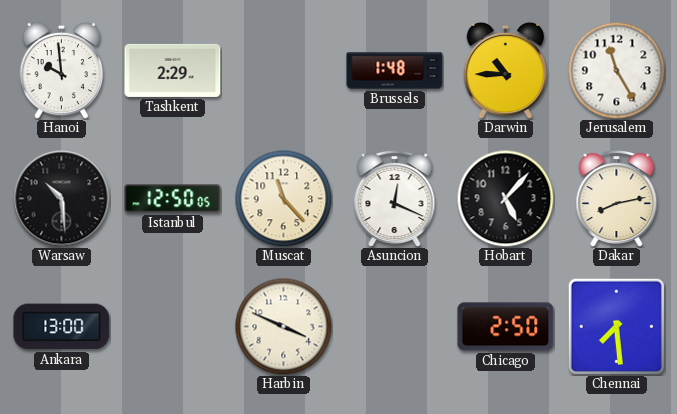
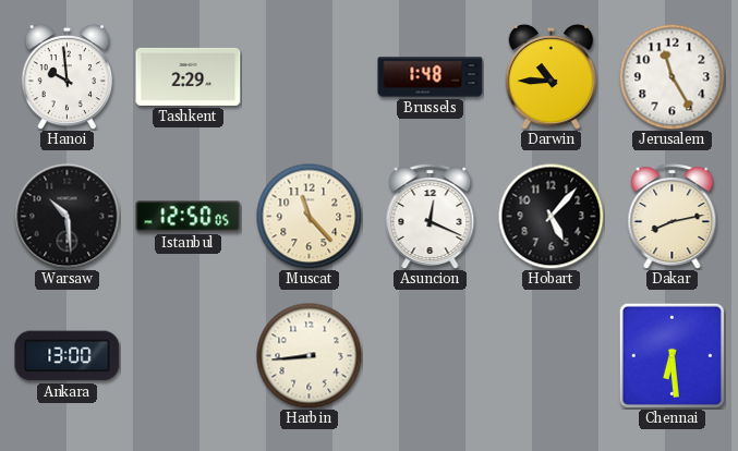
Harbin: 3:49 -> 8:44 (308, 355)
Chicago: 2:50 -> none (506, 327)
Chennai: 7:29 -> 6:29 (672, 355)
